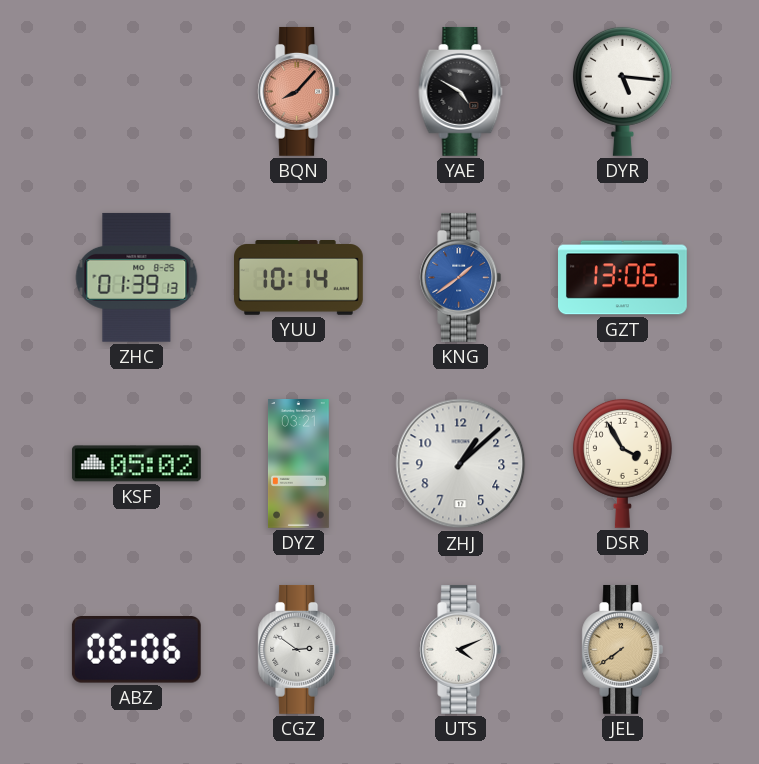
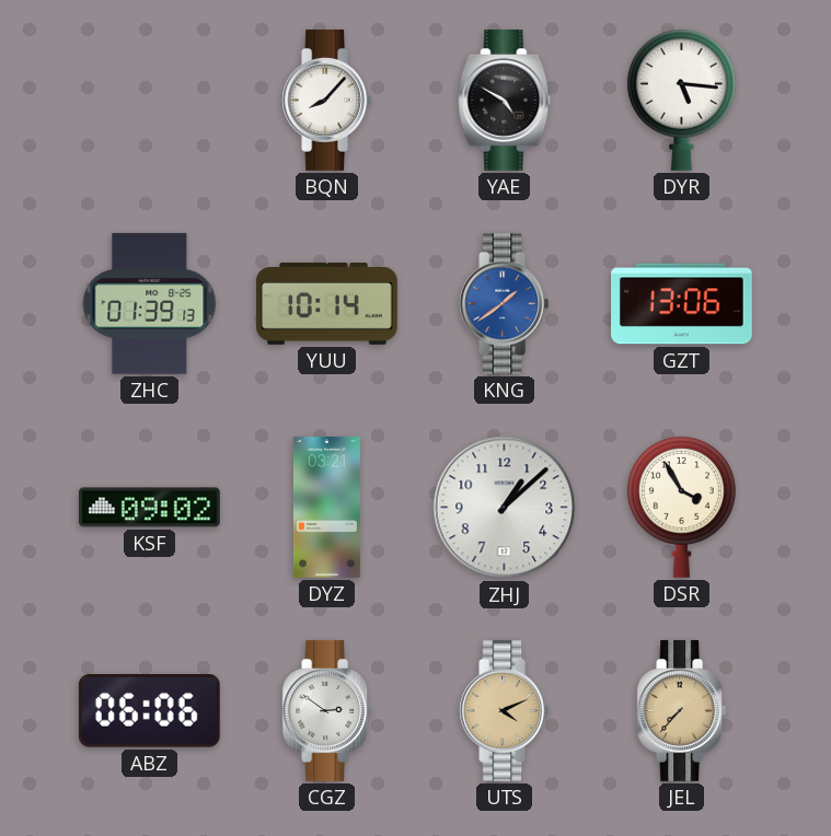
BQN dial: salmon -> white (327, 101)
KSF: 05:02 -> 09:02 (149, 508)
UTS dial: white -> champagne (505, 711)
JEL: 7:39 -> 7:37 (682, 711)
